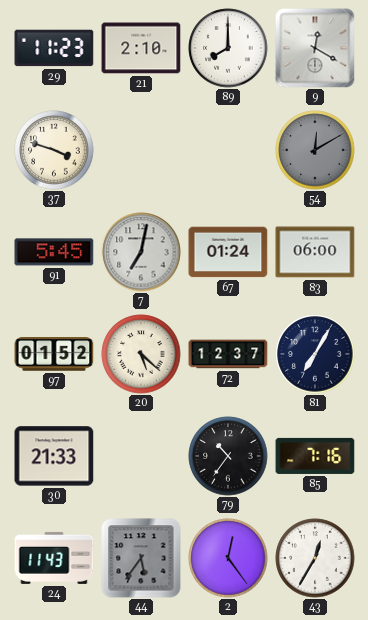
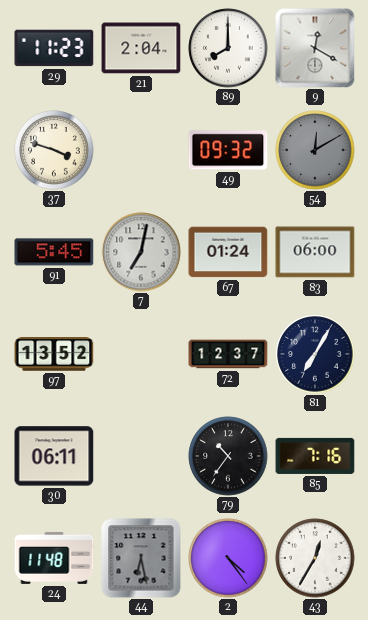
21: 2:10 -> 2:04 (141, 48)
49: none -> 09:32 (228, 150)
97: 01:52 -> 13:52 (54, 354)
20: 5:22 -> none (141, 354)
30: 21:33 -> 06:11 (54, 456)
24: 11:43 -> 11:48 (54, 558)
44: 5:36 -> 6:28 (141, 558)
2: 12:24 -> 4:24 (228, 558)
